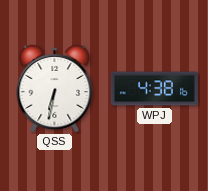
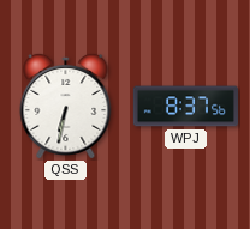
WPJ: 4:38 -> 8:37 (185, 107)
